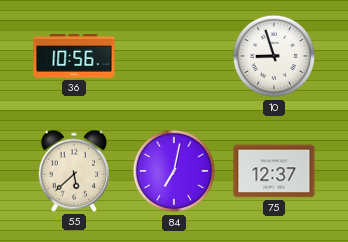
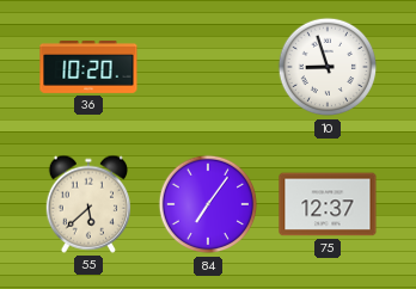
36: 10:56 -> 10:20 (88, 67)
84: 7:02 -> 7:06 (208, 204)
